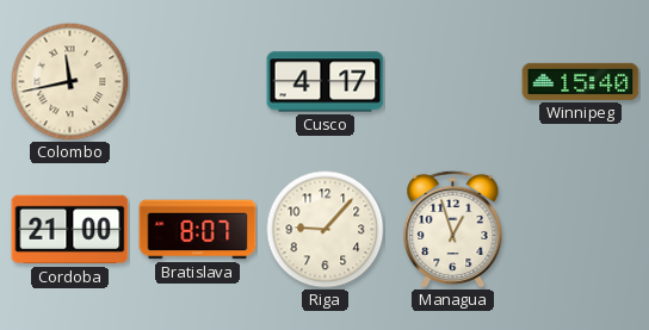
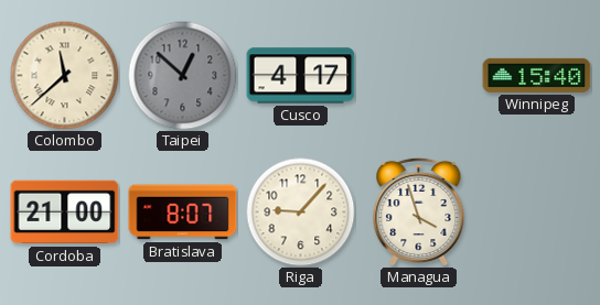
Colombo: 11:43 -> 11:38 (65, 76)
Taipei: none -> 12:52 (183, 76)
Managua: 12:57 -> 3:57 (419, 211)
